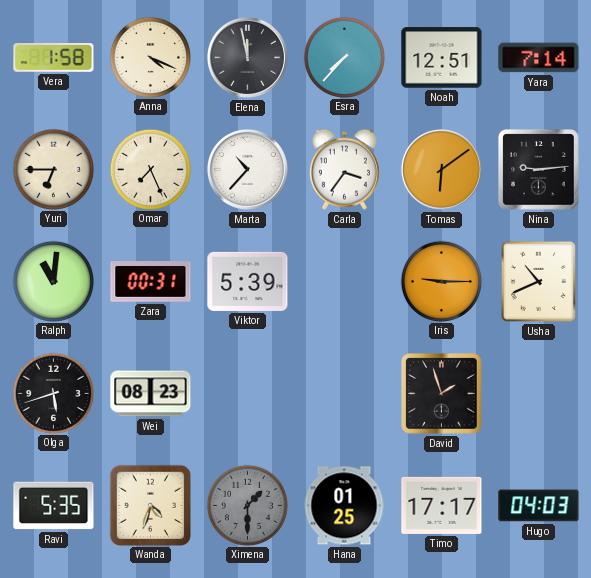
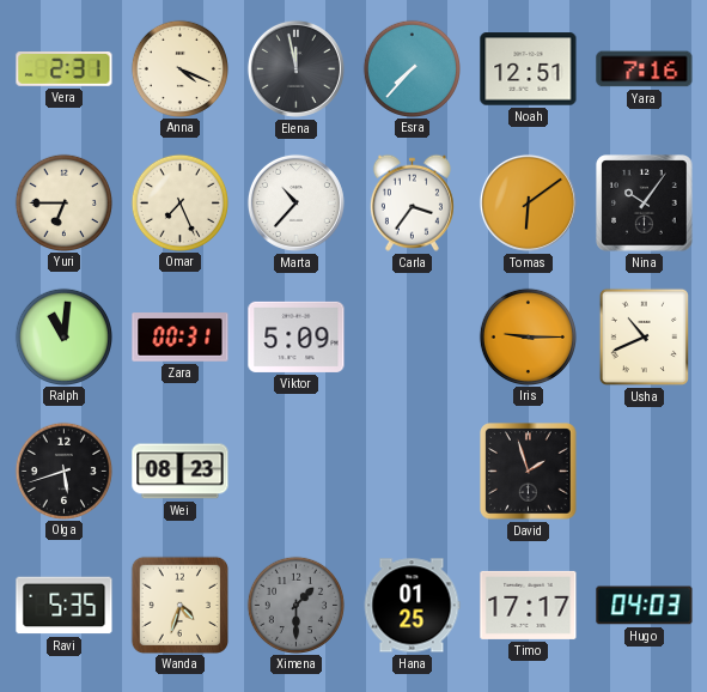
Vera: 1:58 -> 2:31 (65, 69)
Yara: 7:14 -> 7:16 (645, 69)
Nina: 9:14 -> 10:06 (645, 204)
Viktor: 5:39 -> 5:09 (297, 336)
